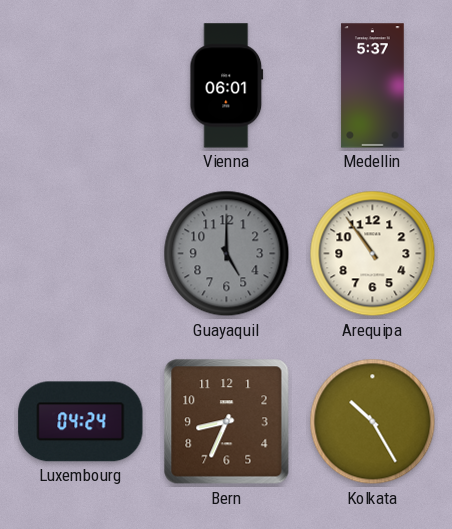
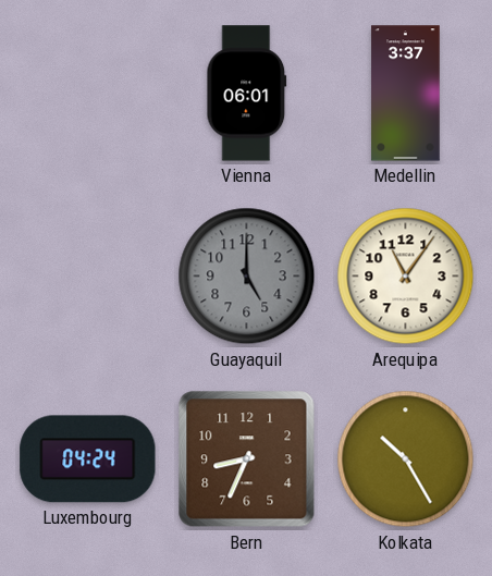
Medellin: 5:37 -> 3:37 (406, 94)
Arequipa: 10:54 -> 11:06 (406, 277)
